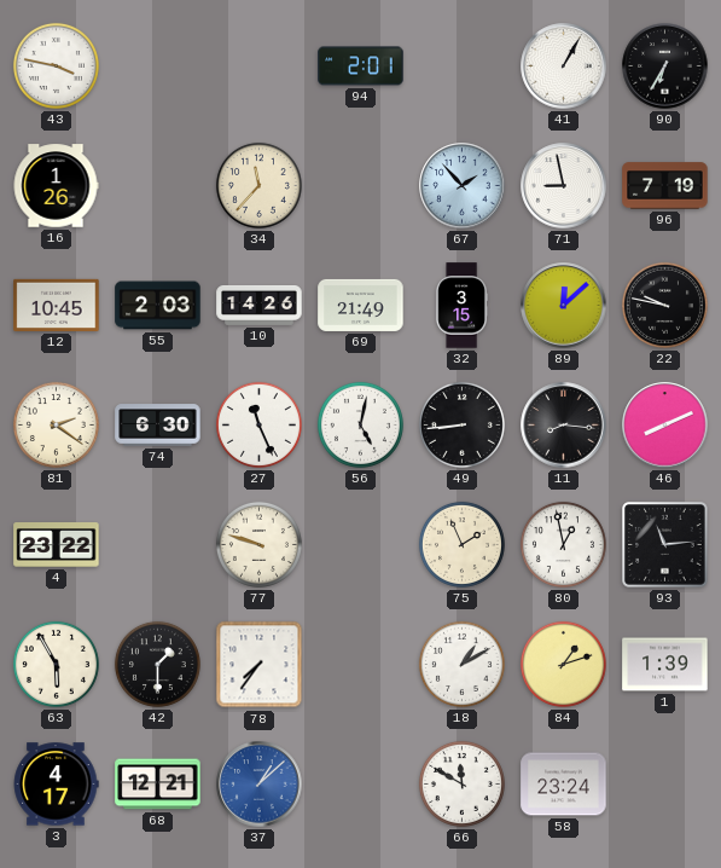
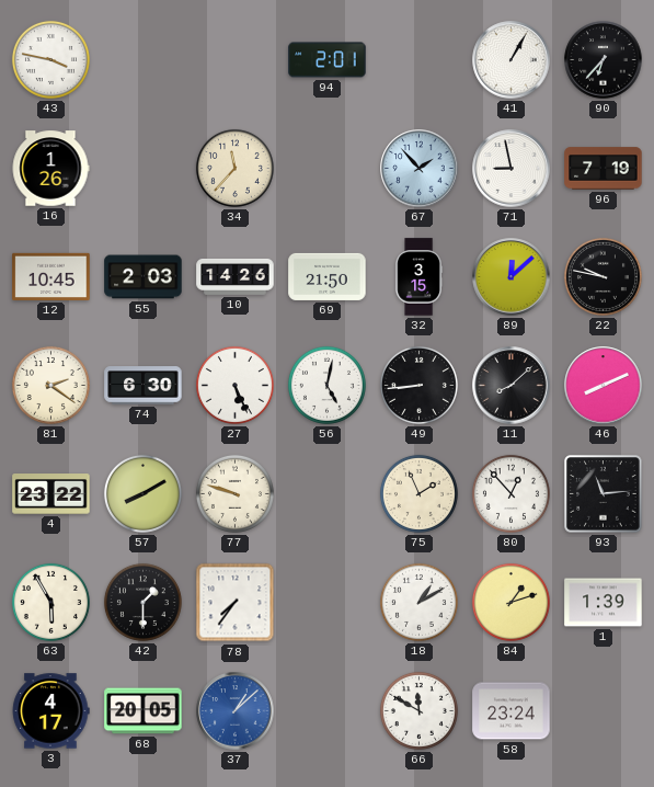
90: 6:35 -> 6:37 (604, 60)
69: 21:49 -> 21:50 (328, 276)
27: 11:26 -> 5:26 (234, 385)
11: 8:16 -> 8:08 (512, 386)
57: none -> 8:10 (142, 493)
80: 12:58 -> 12:53 (510, 493)
68: 12:21 -> 20:05 (144, 711)
